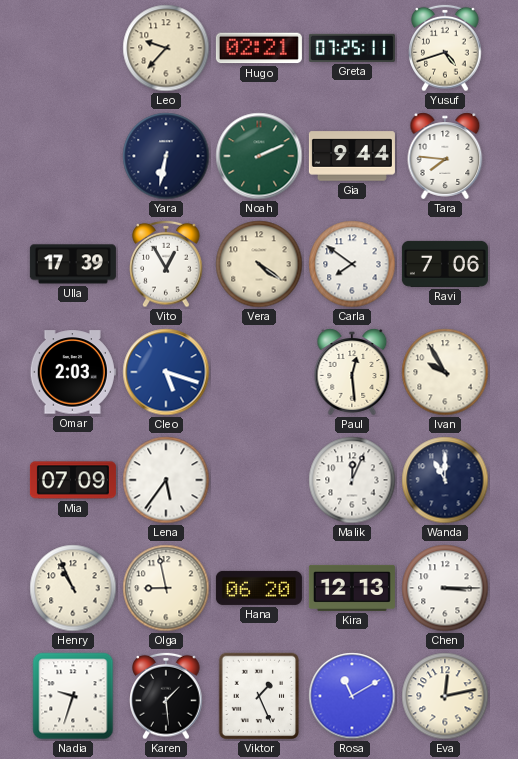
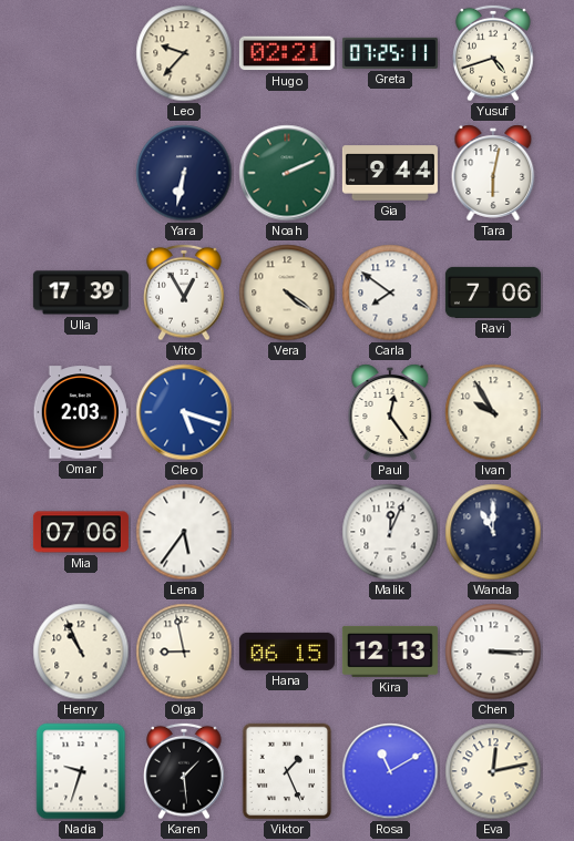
Tara: 7:46 -> 6:02 (493, 173)
Paul: 12:29 -> 12:24 (390, 412)
Mia: 07:09 -> 07:06 (81, 532)
Hana: 06:20 -> 06:15 (287, 652)
